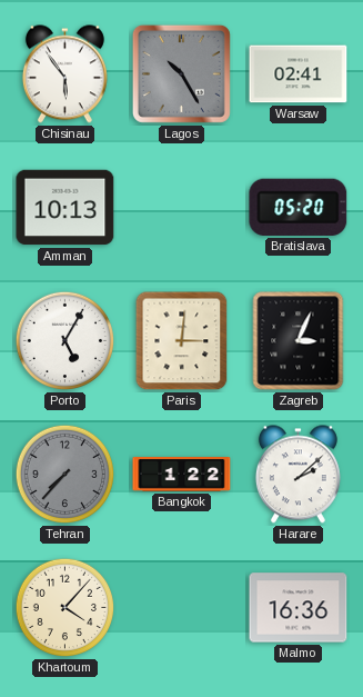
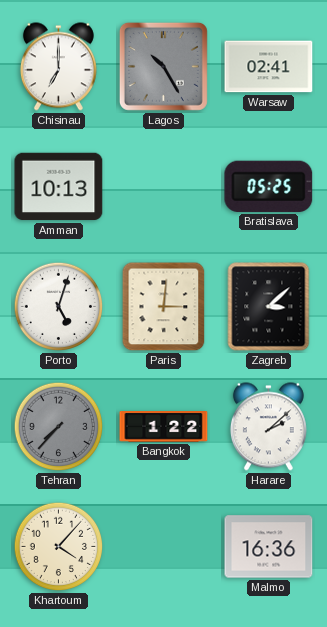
Chisinau: 5:54 -> 7:00 (58, 67)
Bratislava: 05:20 -> 05:25 (269, 186)
Porto: 5:05 -> 5:03 (59, 307)
Zagreb: 3:04 -> 3:08 (269, 307)
